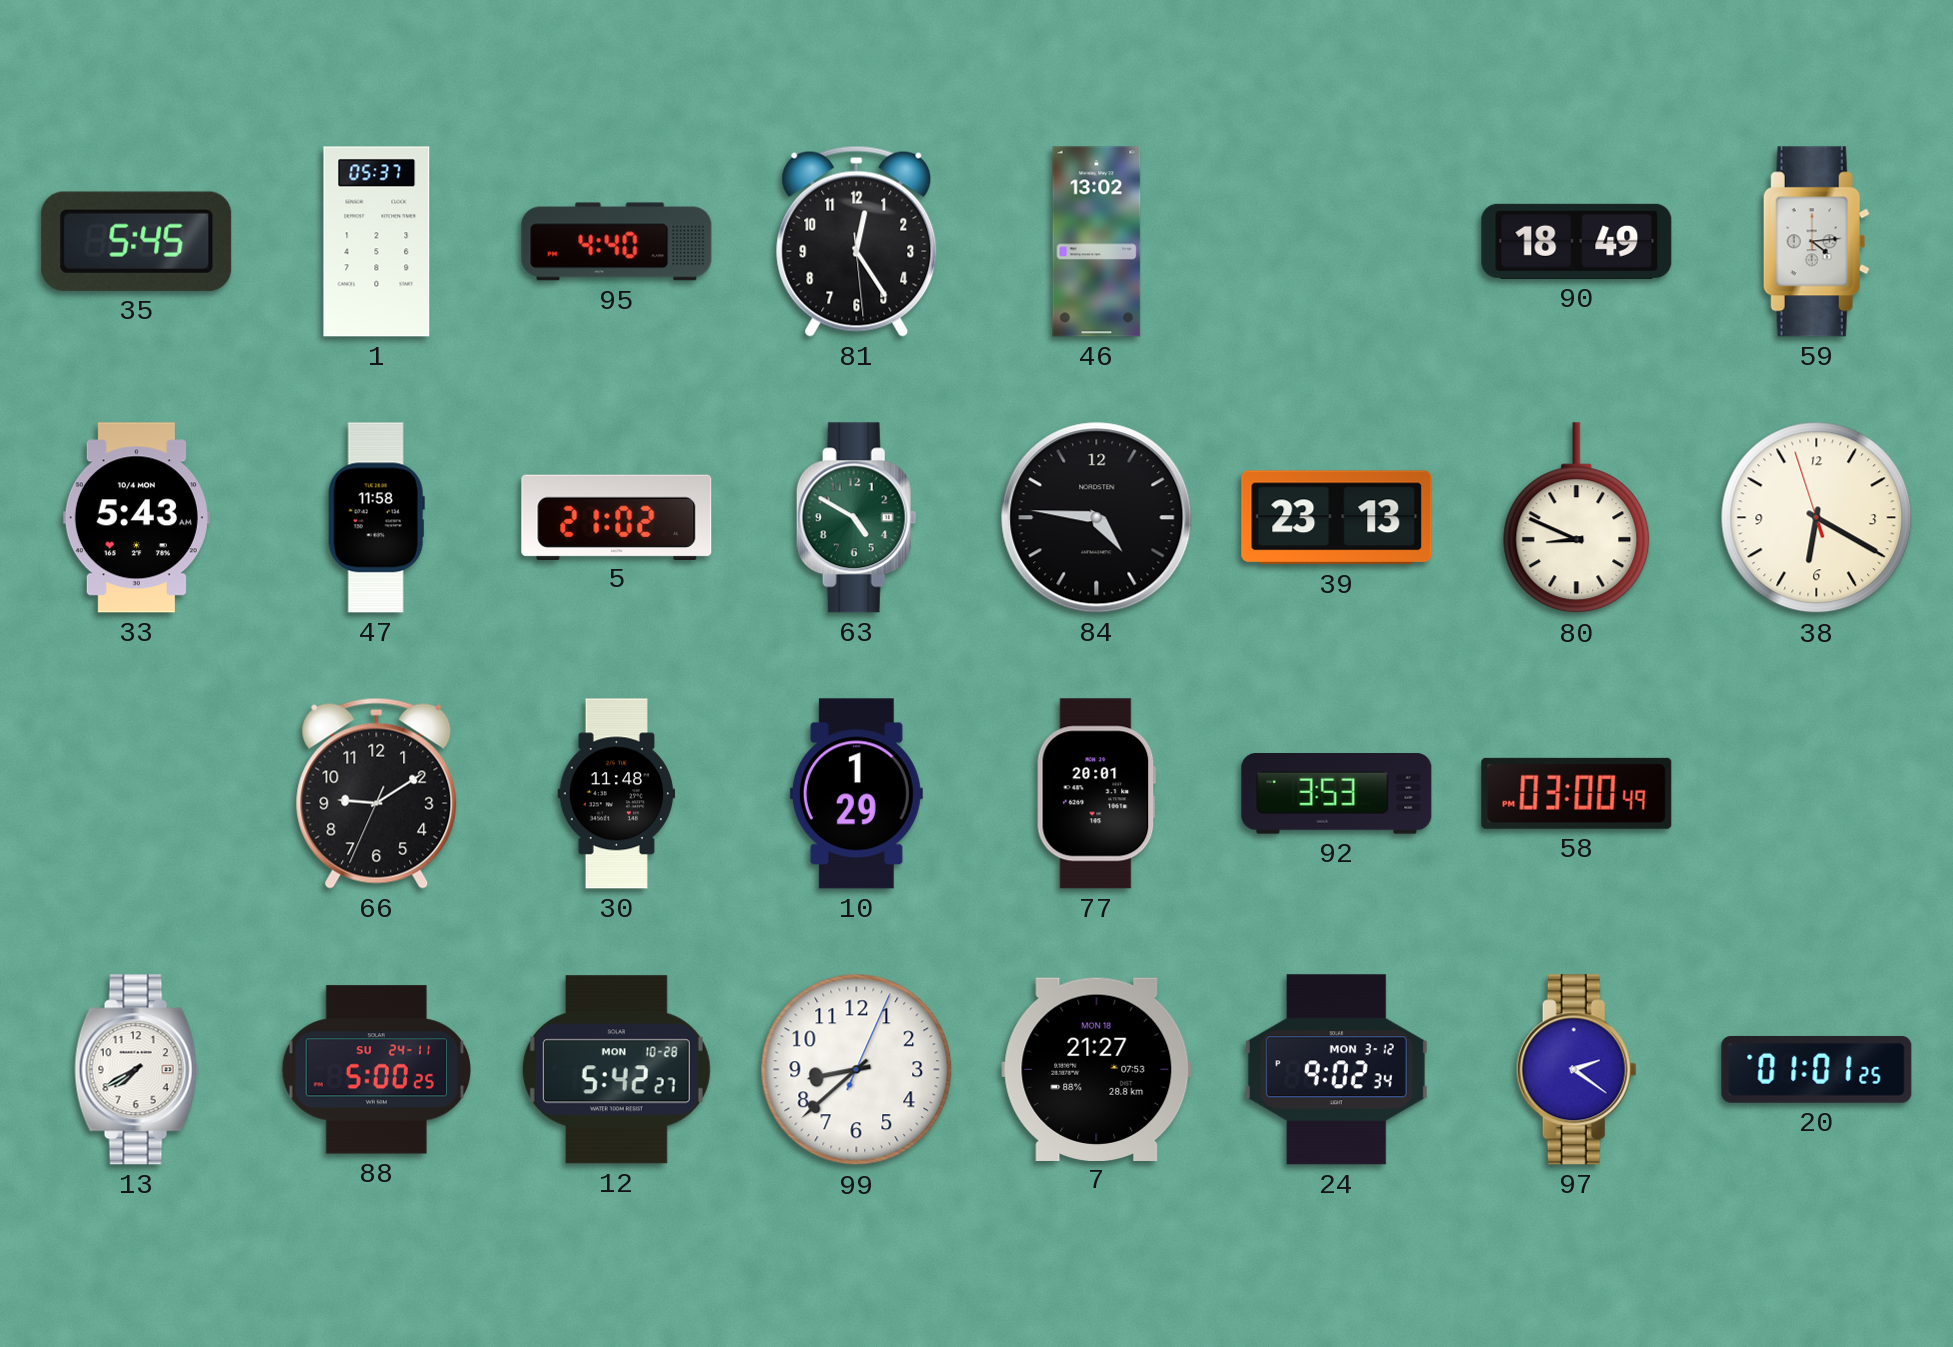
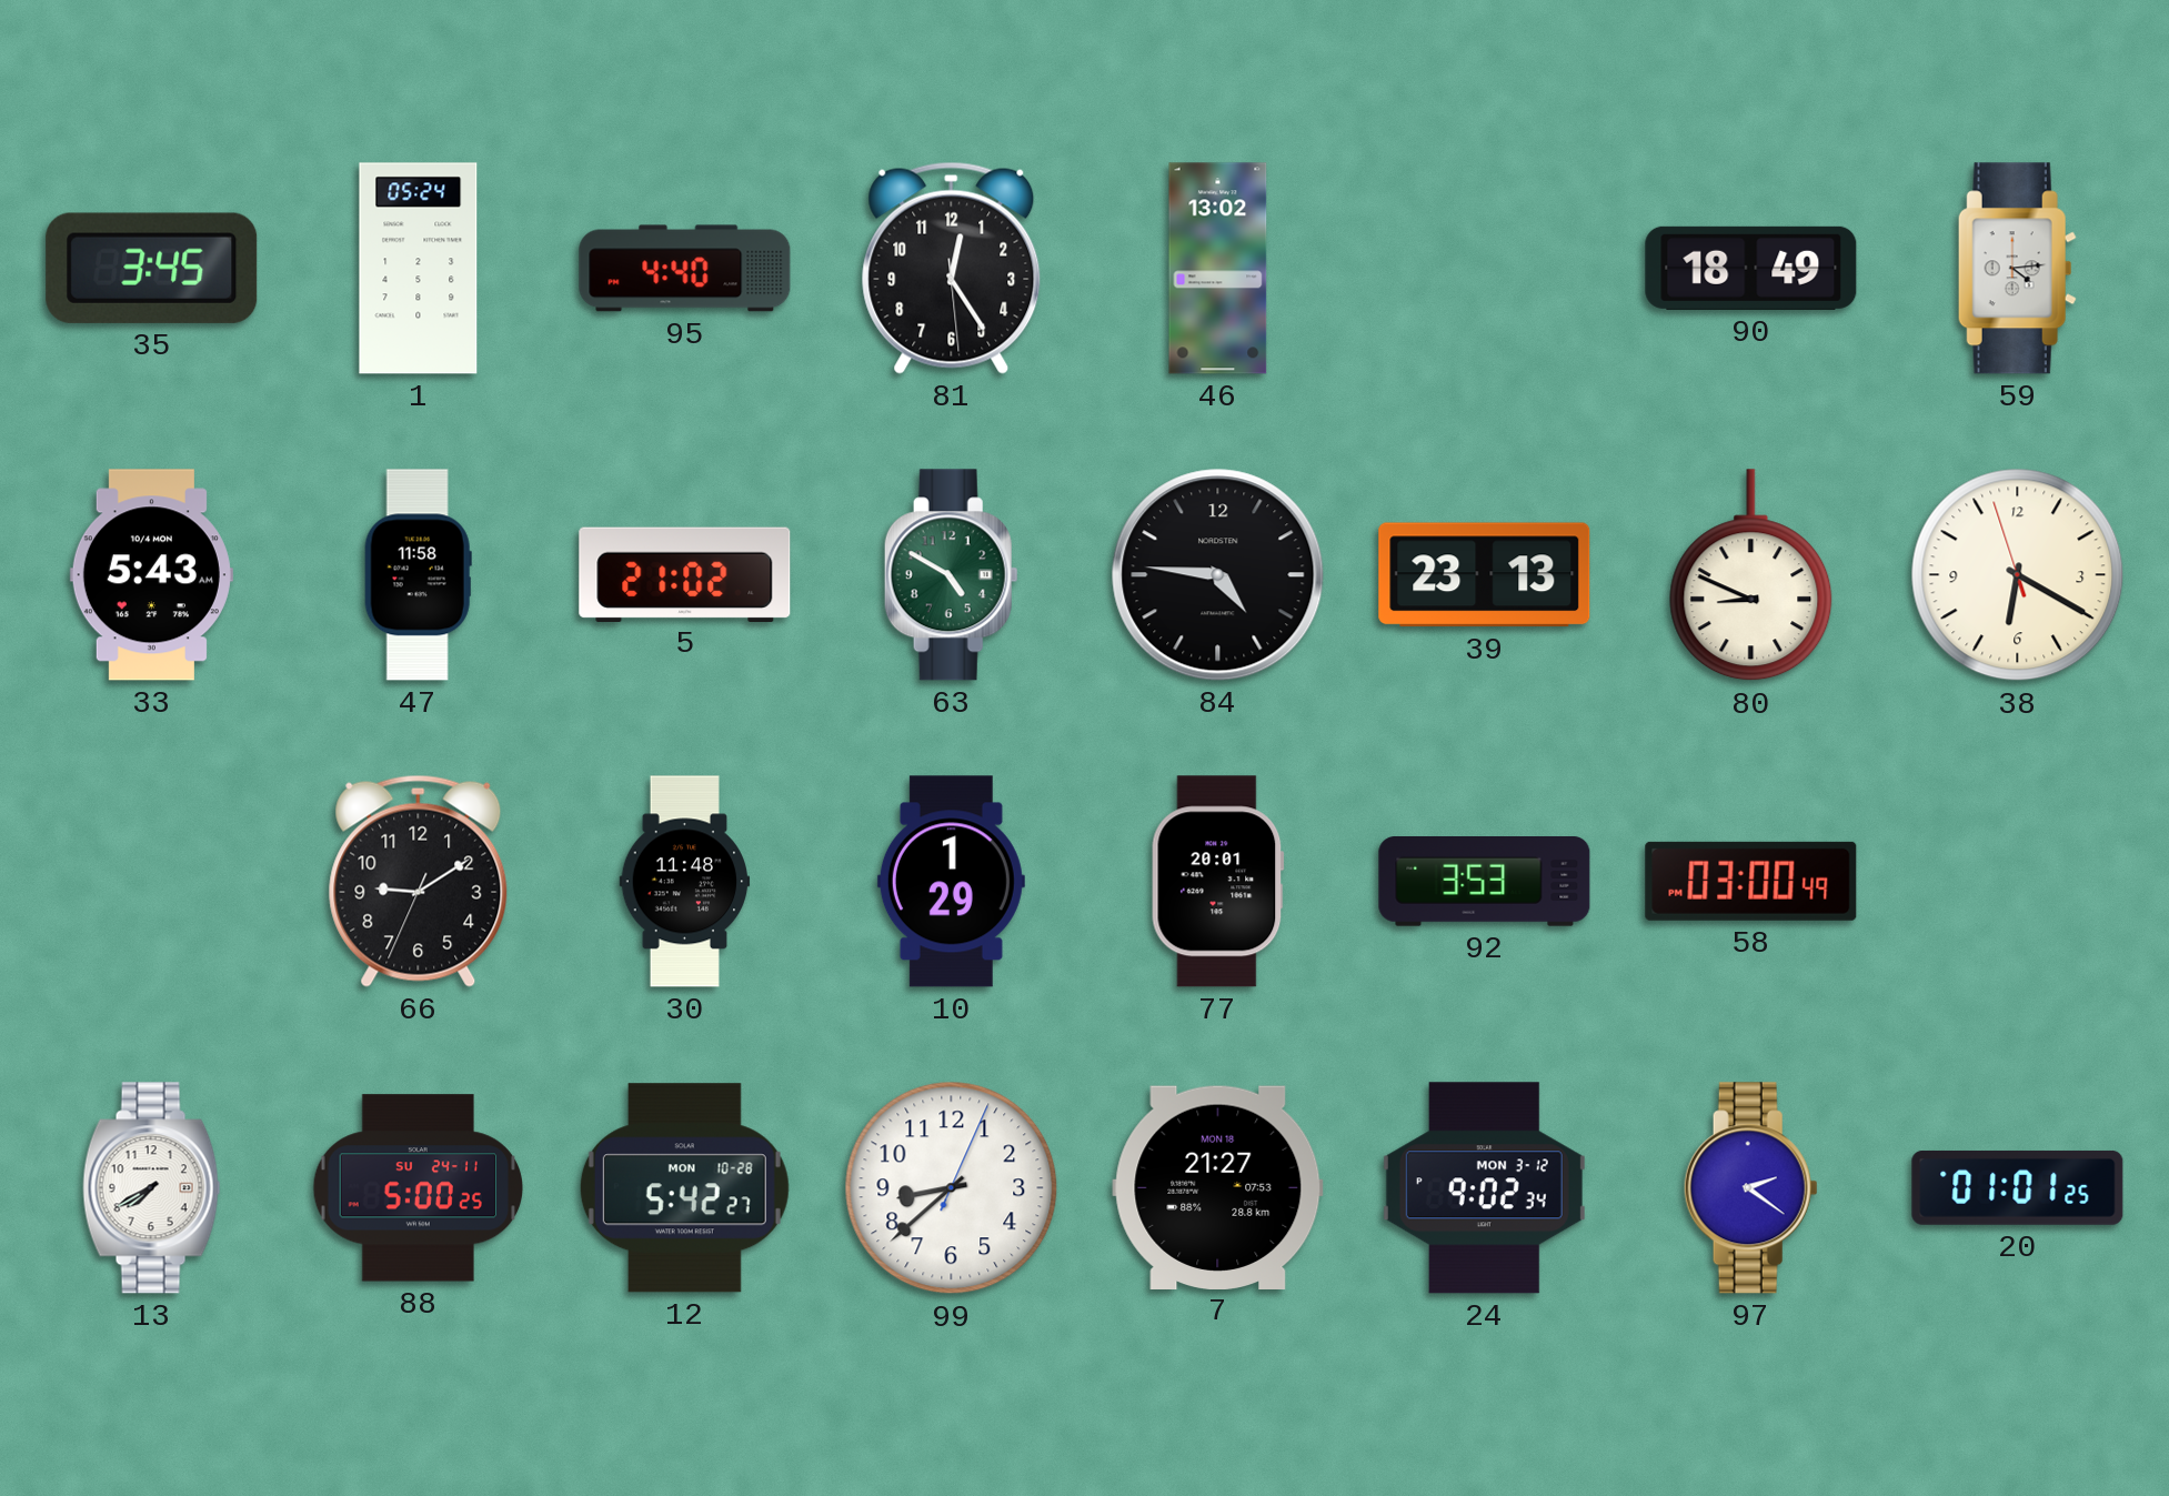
35: 5:45 -> 3:45 (152, 268)
1: 05:37 -> 05:24 (419, 269)
